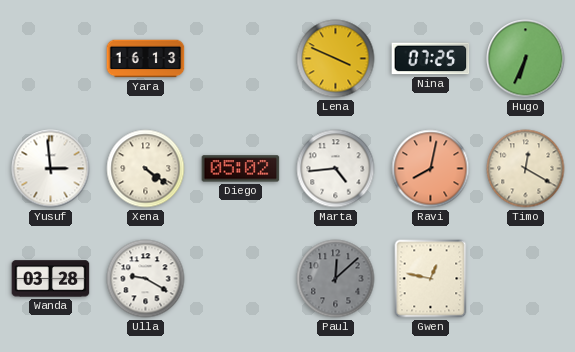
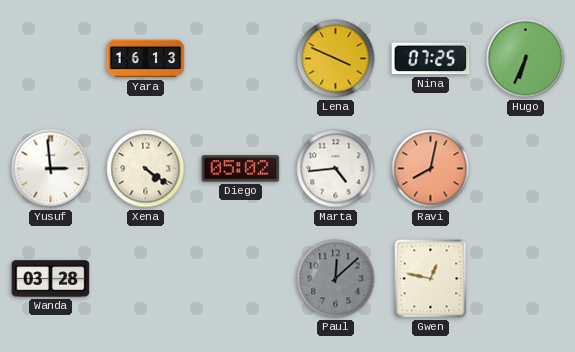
Timo: 12:20 -> none (526, 169)
Ulla: 9:20 -> none (146, 279)
